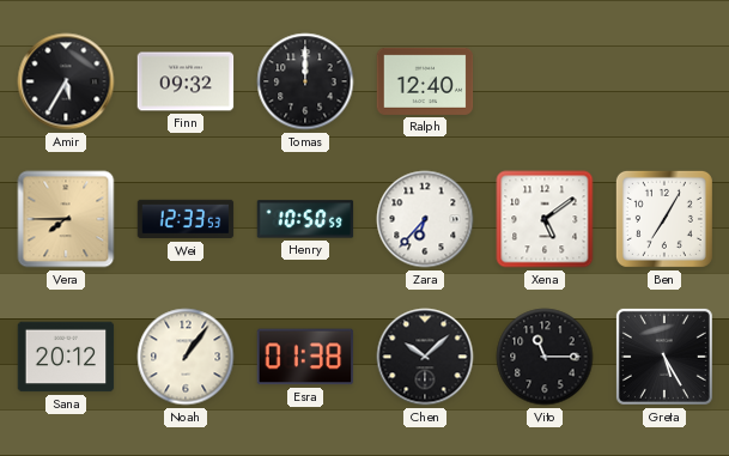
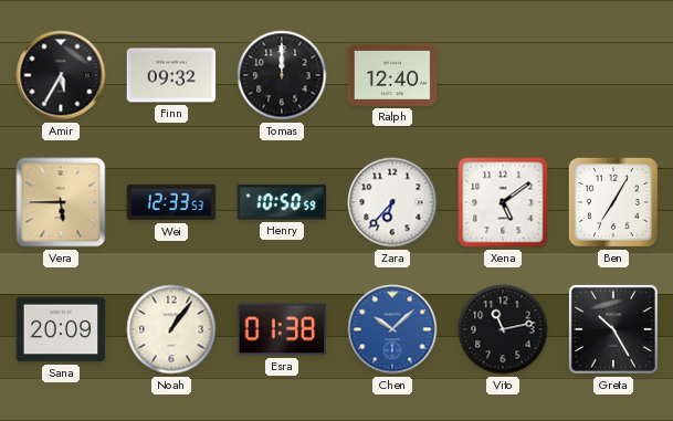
Vera: 7:45 -> 5:45 (61, 202)
Sana: 20:12 -> 20:09 (61, 329)
Chen dial: black -> blue (392, 329)
Vito: 11:15 -> 11:13 (503, 329)
Greta: 5:25 -> 10:25 (613, 329)
